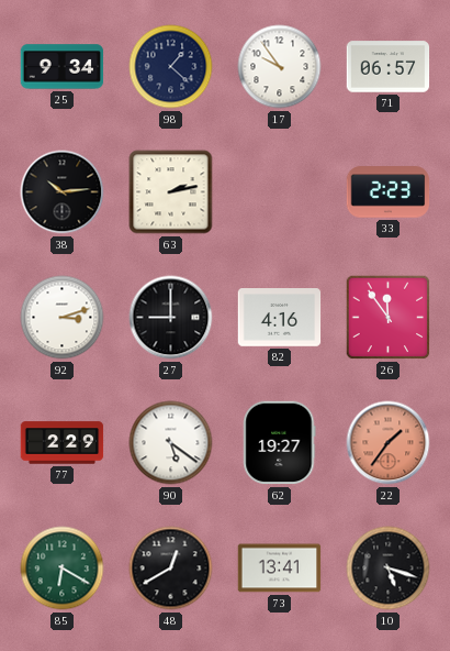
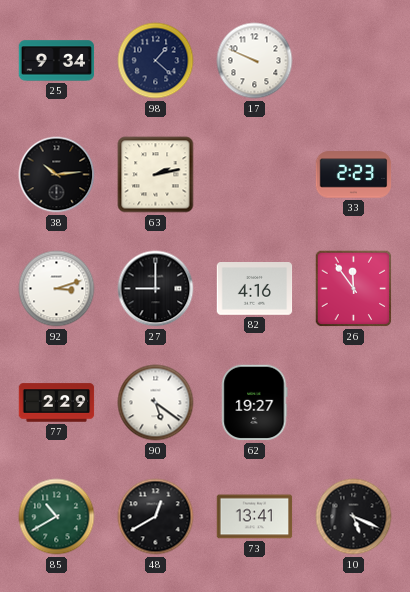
17: 9:54 -> 9:49 (255, 61)
71: 06:57 -> none (389, 67)
22: 1:36 -> none (389, 443)
85: 6:20 -> 10:40 (57, 517)
10: 5:18 -> 5:19 (354, 517)
